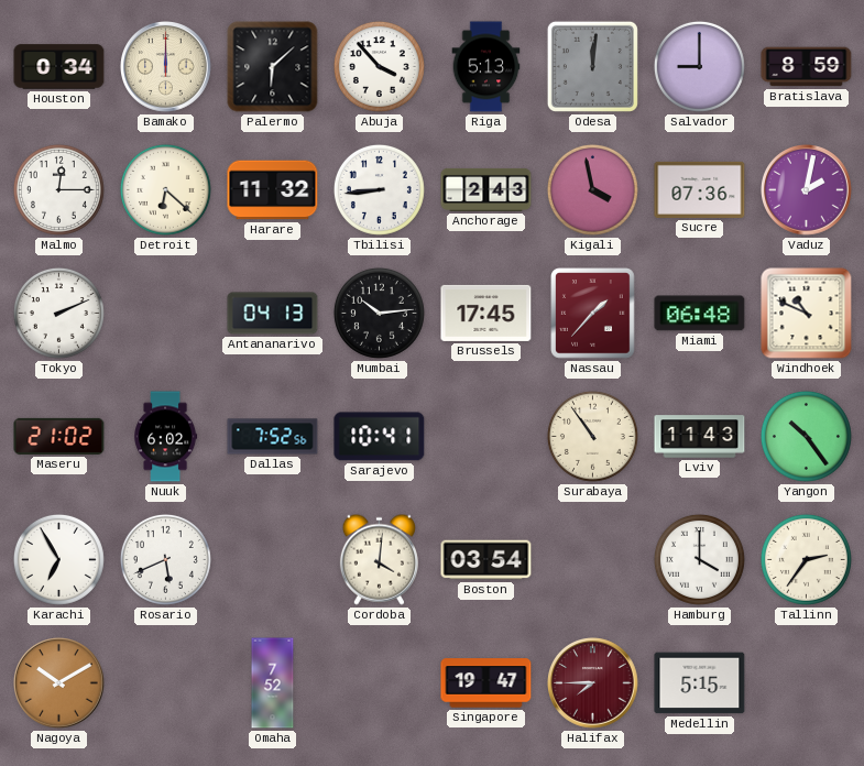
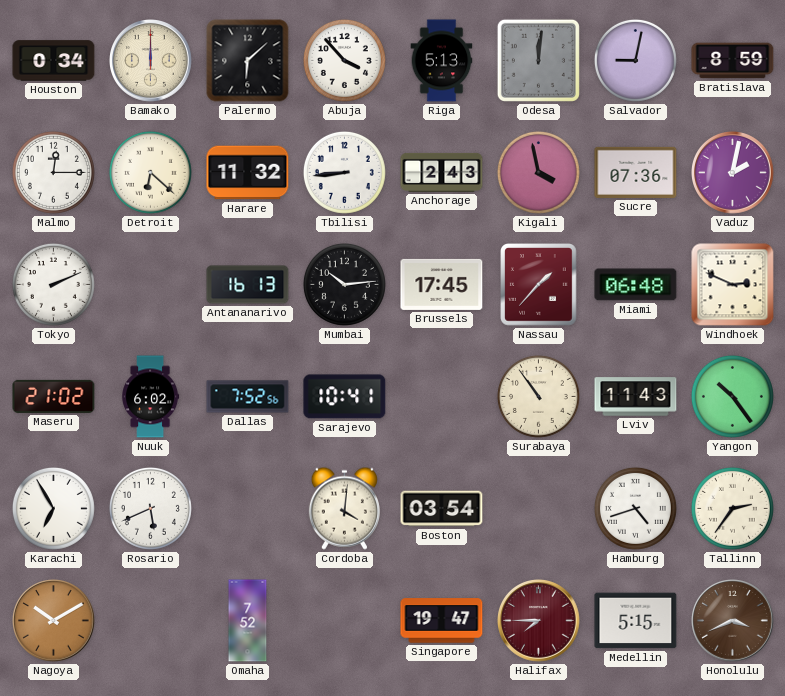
Salvador: 9:00 -> 9:02 (635, 60)
Antananarivo: 04:13 -> 16:13 (248, 285)
Windhoek: 10:49 -> 2:49 (733, 285)
Hamburg: 4:00 -> 4:42 (635, 508)
Honolulu: none -> 3:41 (733, 621)
